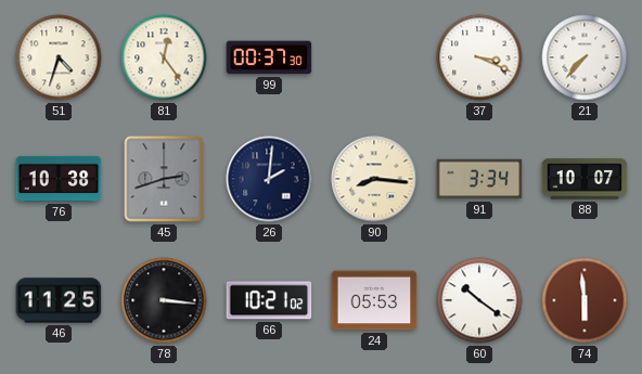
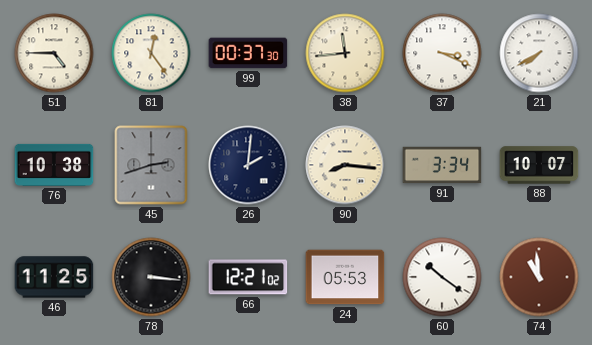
51: 4:33 -> 4:45 (54, 53)
38: none -> 11:44 (345, 53)
21: 7:37 -> 7:40 (539, 53)
66: 10:21 -> 12:21 (248, 277)
74: 5:59 -> 10:59 (539, 277)
